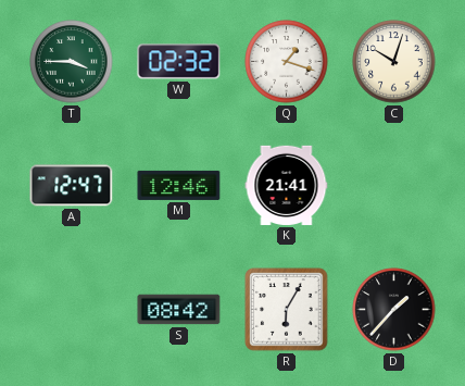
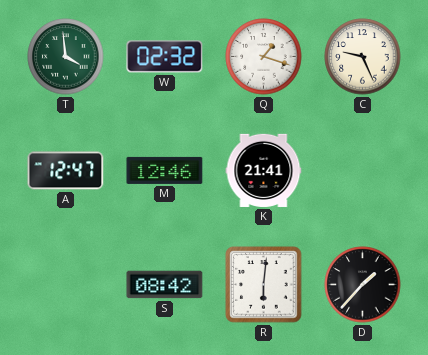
T: 3:45 -> 3:59 (66, 57)
C: 10:03 -> 9:26 (363, 57)
R: 6:05 -> 6:01 (264, 285)
